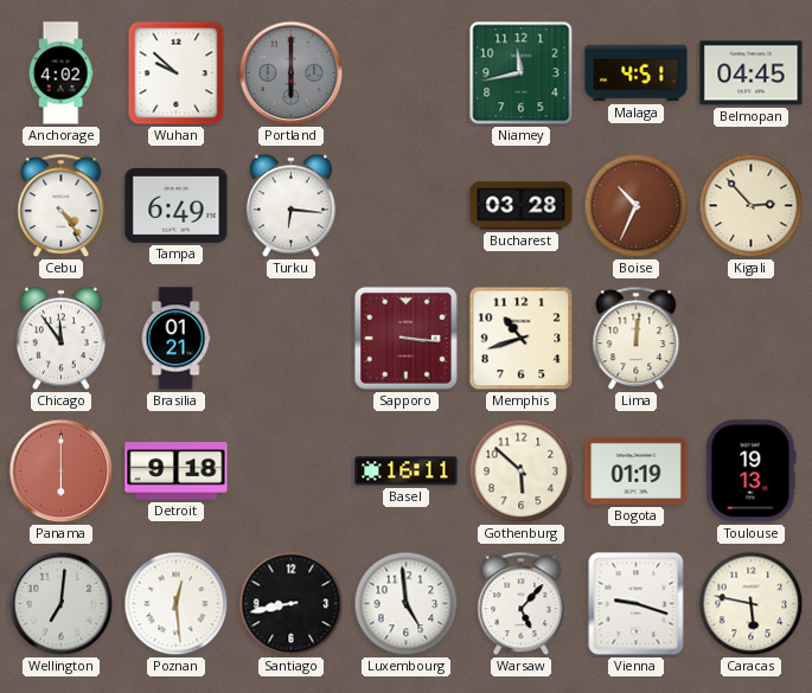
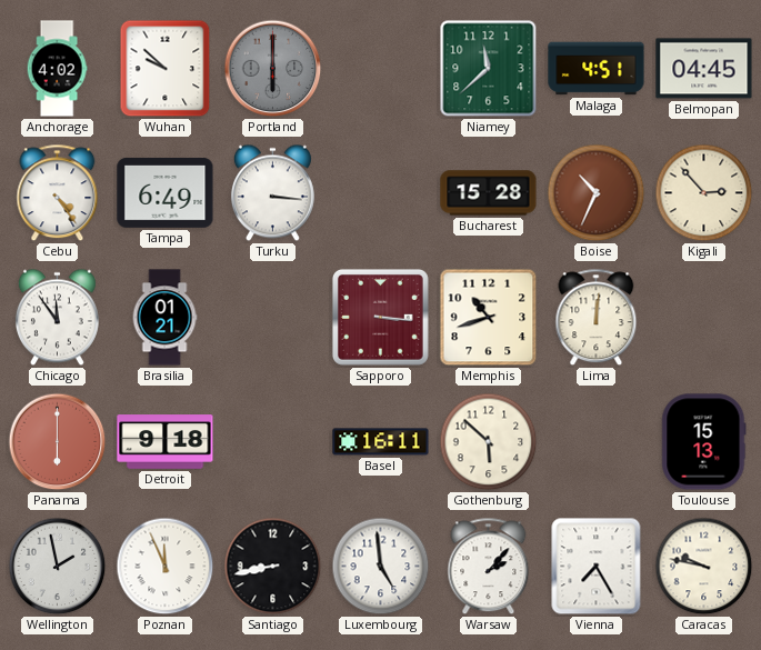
Niamey: 11:43 -> 11:38 (489, 69)
Turku: 6:16 -> 3:16 (272, 193)
Bucharest: 03:28 -> 15:28 (489, 193)
Bogota: 01:19 -> none (637, 470)
Toulouse: 19:13 -> 15:13 (704, 442)
Wellington: 7:01 -> 1:58 (58, 567)
Poznan: 12:29 -> 11:56 (166, 567)
Warsaw: 5:07 -> 2:07 (489, 567)
Vienna: 9:18 -> 7:25 (597, 567)
Caracas: 5:47 -> 9:47 (704, 567)
